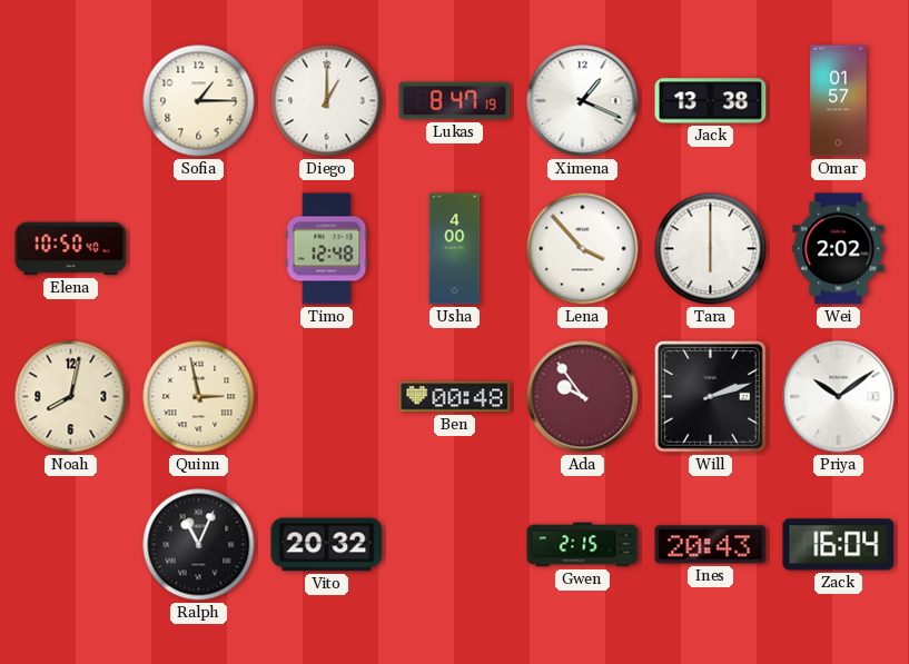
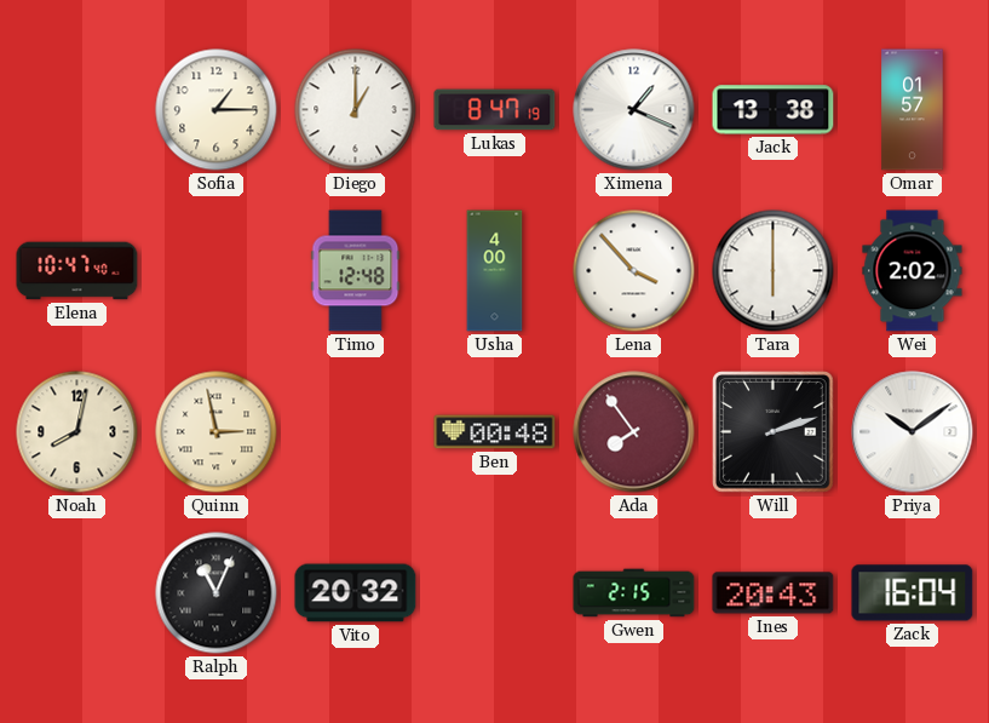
Elena: 10:50 -> 10:47 (77, 271)
Ada: 9:54 -> 7:54 (634, 432)
